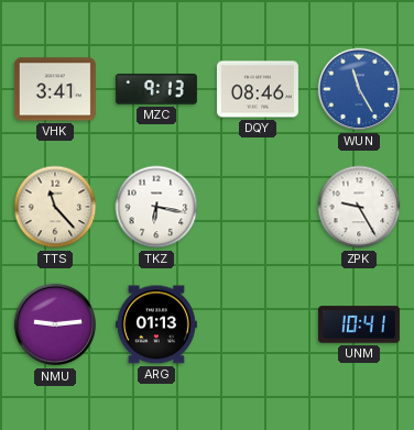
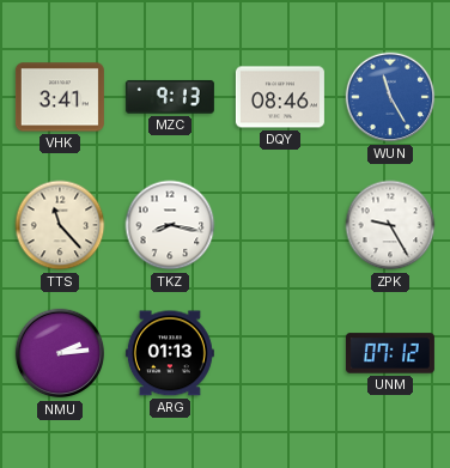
TKZ: 6:17 -> 8:17 (170, 225)
NMU: 9:14 -> 2:14 (60, 353)
UNM: 10:41 -> 07:12 (390, 353)
